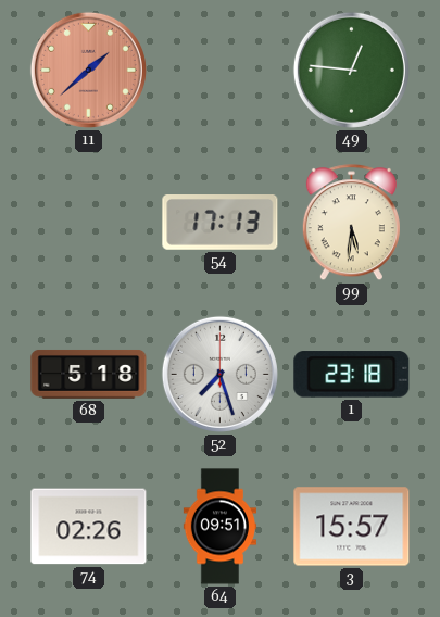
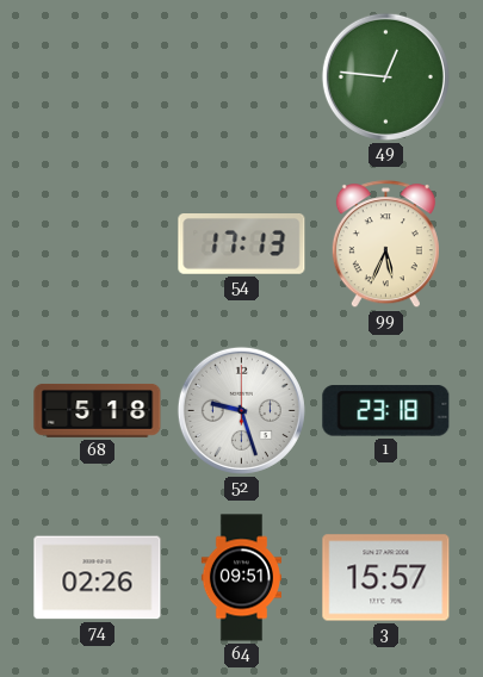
11: 1:38 -> none (88, 70)
99: 5:31 -> 5:34 (385, 244)
52: 7:27 -> 9:27 (241, 410)
